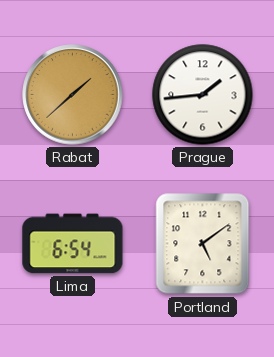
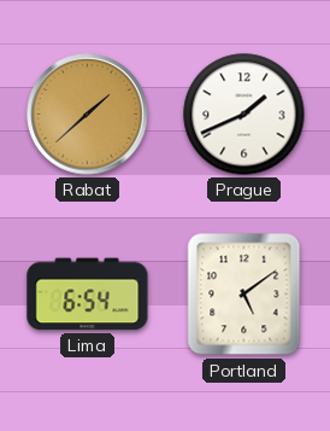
Prague: 1:44 -> 1:41 (244, 115)
